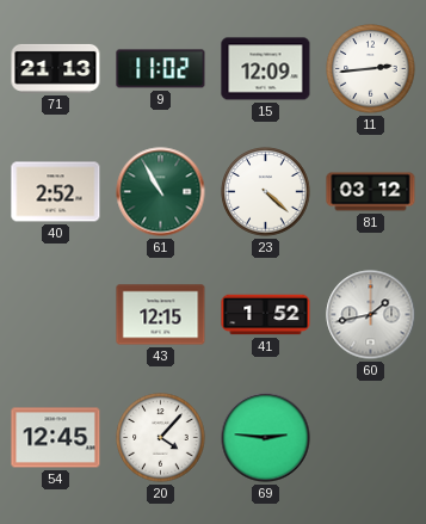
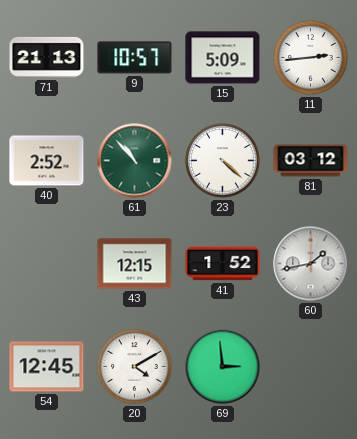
9: 11:02 -> 10:57 (135, 58)
15: 12:09 -> 5:09 (223, 58)
61: 10:55 -> 10:53 (135, 161)
20: 4:07 -> 4:10 (135, 367)
69: 2:46 -> 2:59 (223, 367)
